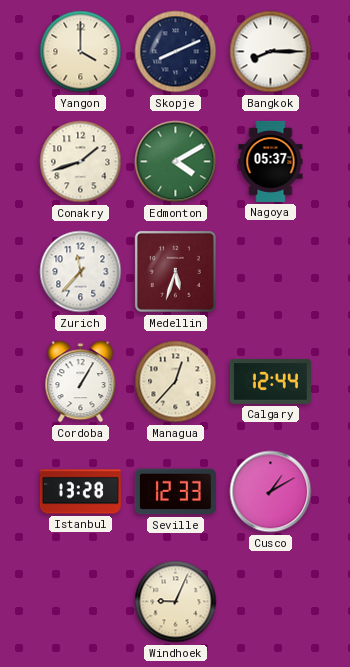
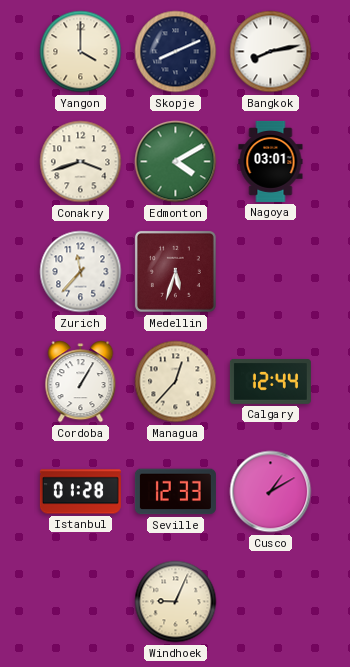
Bangkok: 8:15 -> 8:13 (271, 52)
Conakry: 1:42 -> 3:42 (81, 162)
Nagoya: 05:37 -> 03:01 (271, 161)
Istanbul: 13:28 -> 01:28 (80, 492)
